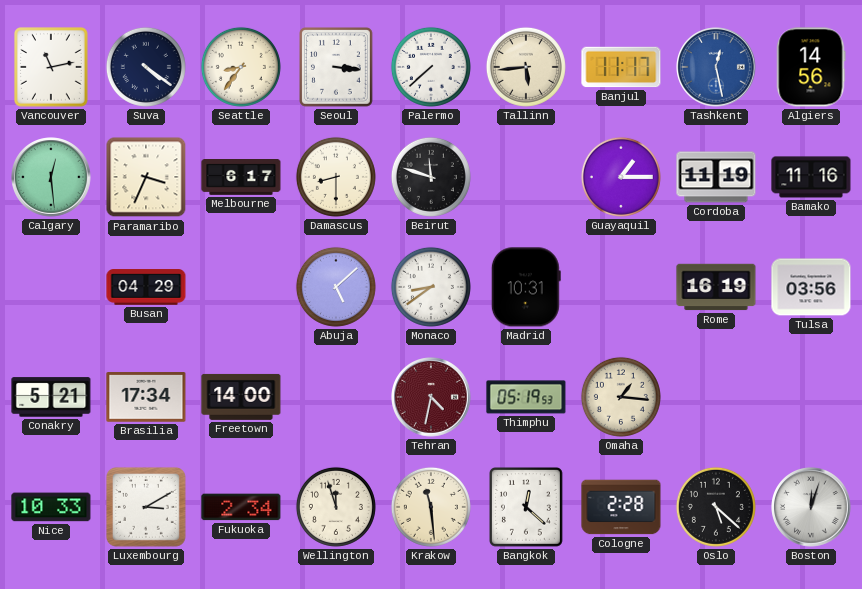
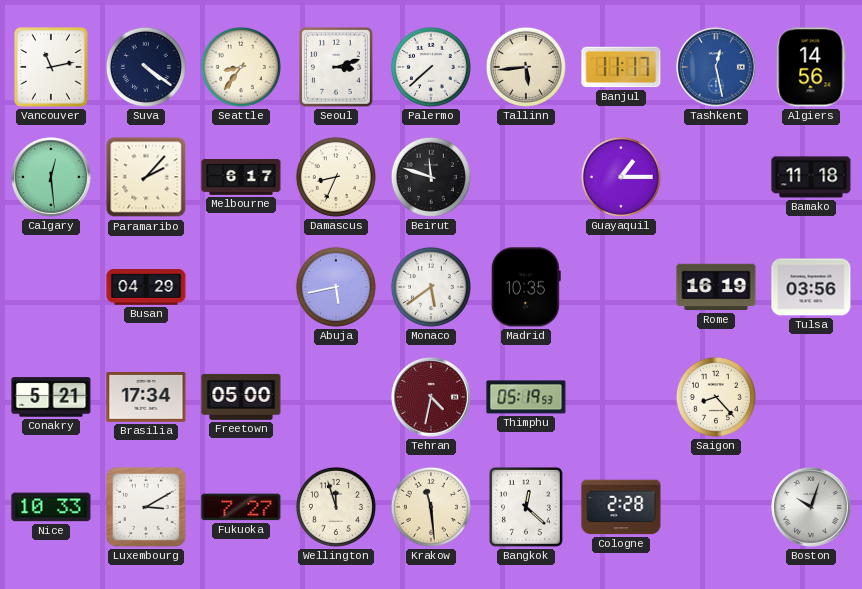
Seoul: 3:16 -> 3:12 (337, 68)
Paramaribo: 3:34 -> 2:07 (146, 177)
Damascus: 8:30 -> 8:34 (336, 177)
Cordoba: 11:19 -> none (716, 177)
Bamako: 11:16 -> 11:18 (811, 177)
Abuja: 5:08 -> 5:43 (336, 287)
Monaco: 8:39 -> 5:39 (431, 287)
Madrid: 10:31 -> 10:35 (526, 287)
Freetown: 14:00 -> 05:00 (241, 397)
Omaha: 1:16 -> none (621, 397)
Saigon: none -> 8:23 (716, 397)
Fukuoka: 2:34 -> 7:27 (241, 507)
Oslo: 5:22 -> none (716, 507)
Boston: 12:03 -> 10:03 (811, 507)
